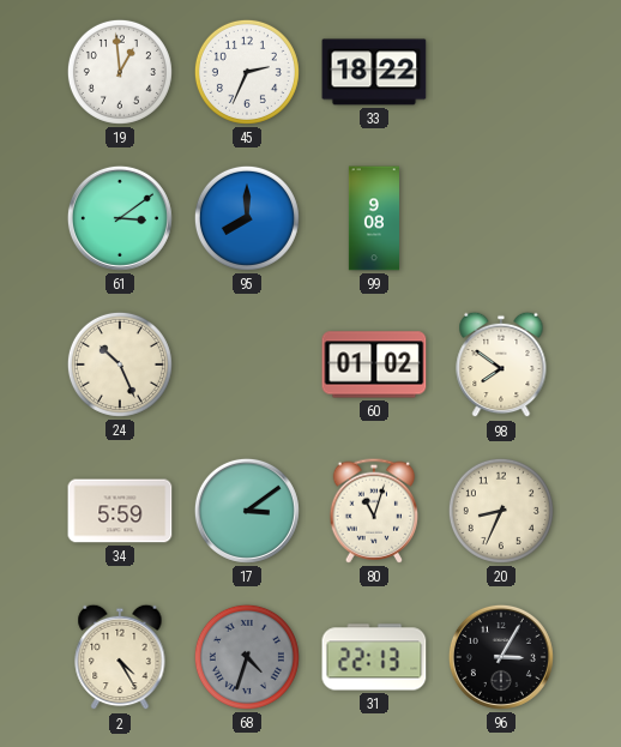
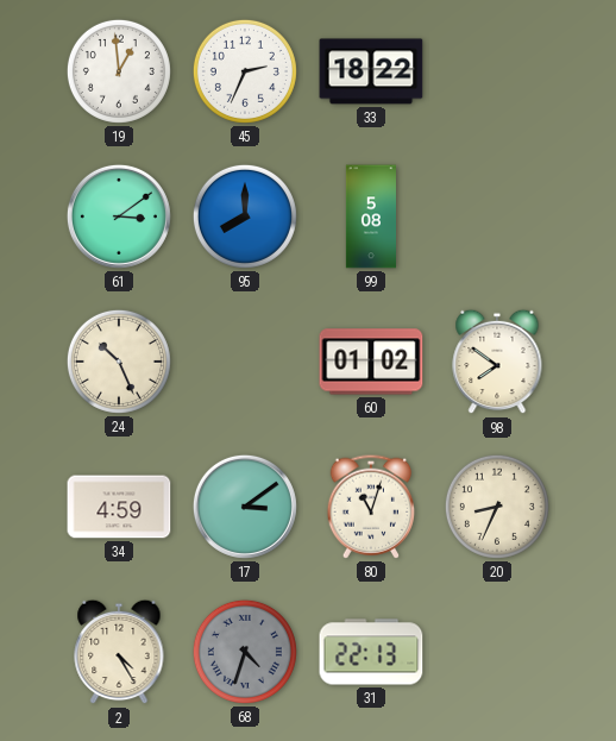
99: 9:08 -> 5:08 (370, 216)
34: 5:59 -> 4:59 (119, 507)
96: 3:05 -> none (501, 657)
